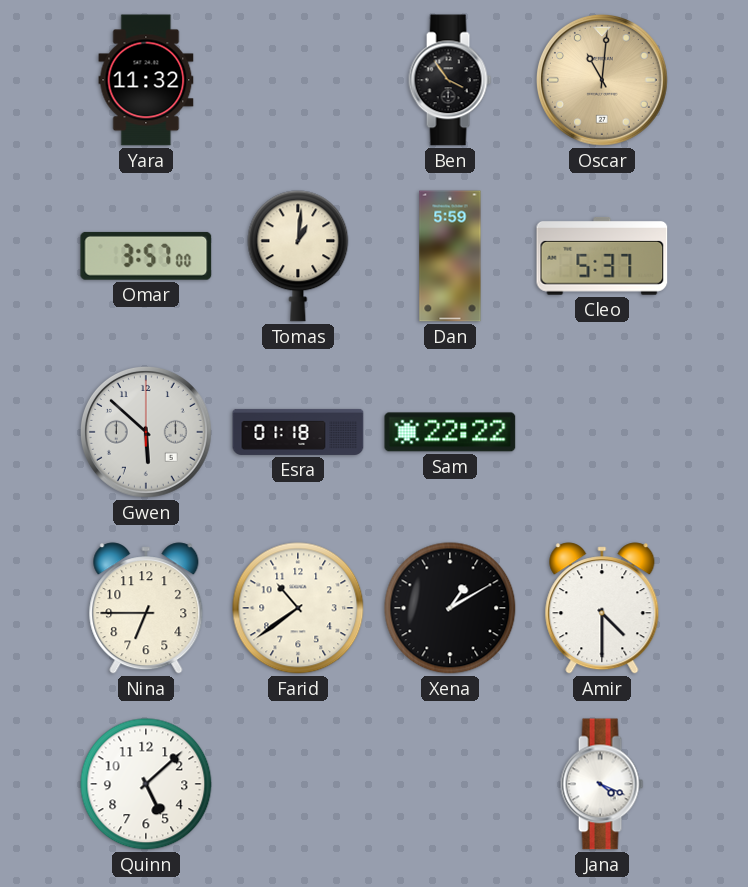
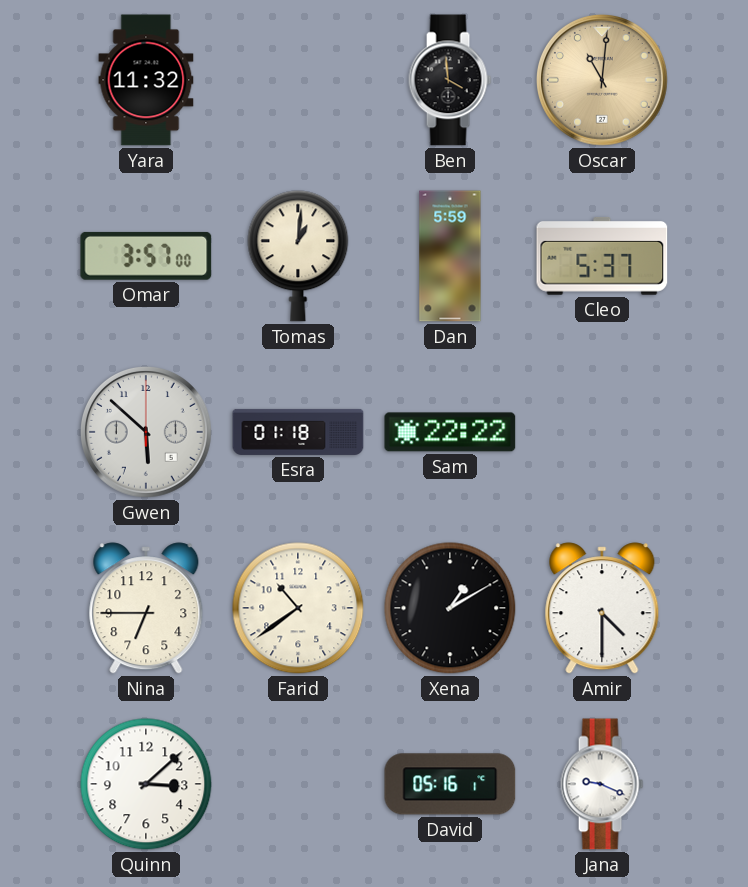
Ben: 3:54 -> 3:59 (450, 80)
Quinn: 5:08 -> 3:08 (146, 784)
David: none -> 05:16 (450, 784)
Jana: 4:19 -> 9:19 (602, 784)
